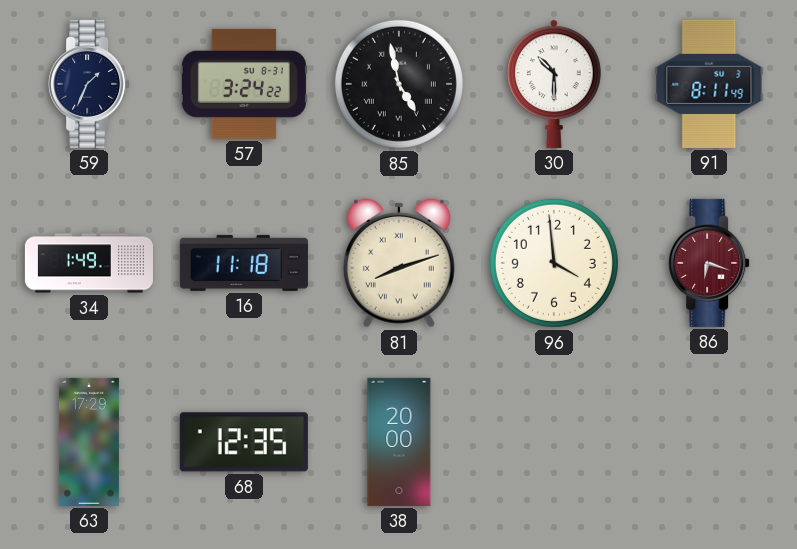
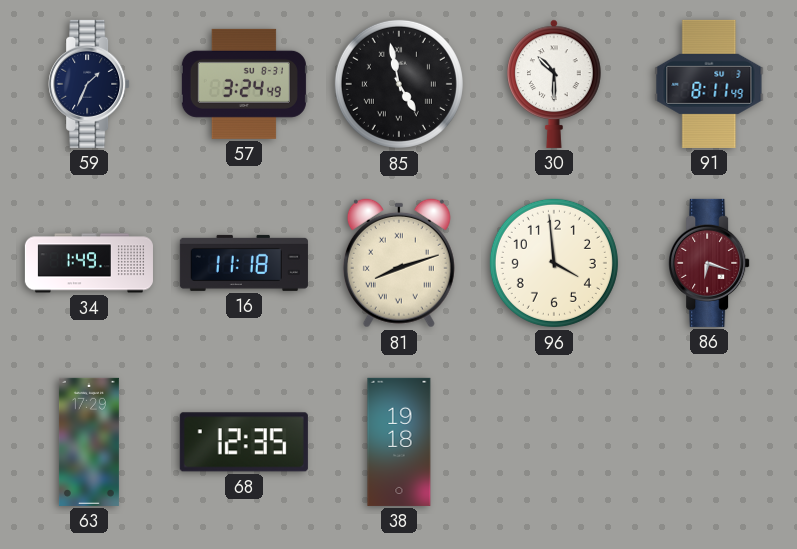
57: 3:24:22 -> 3:24:49 (244, 84)
38: 20:00 -> 19:18 (399, 442)
